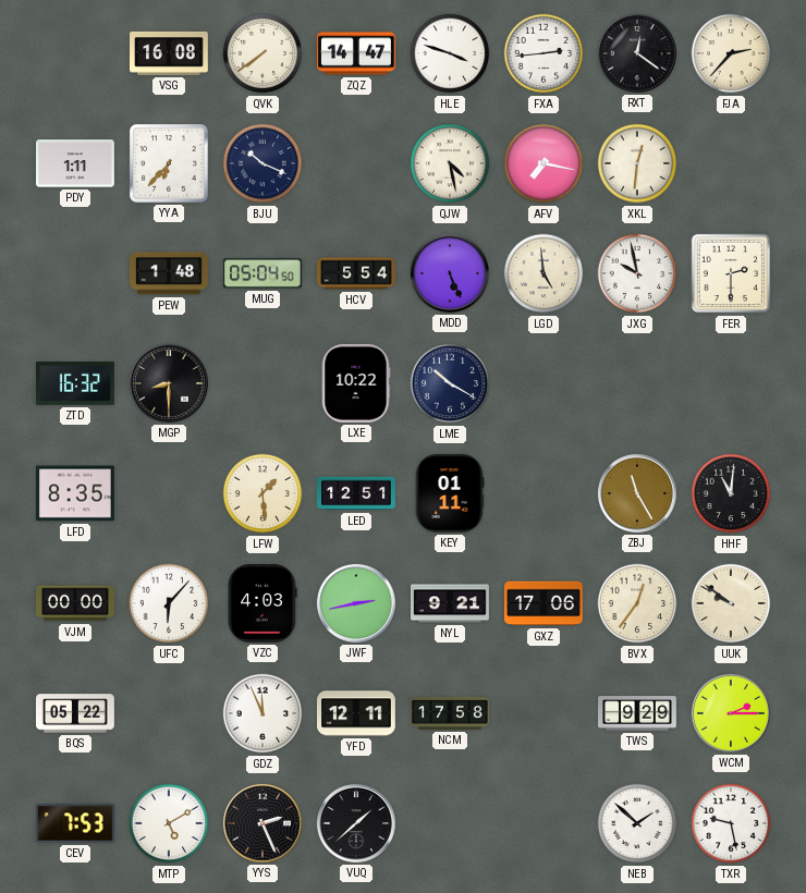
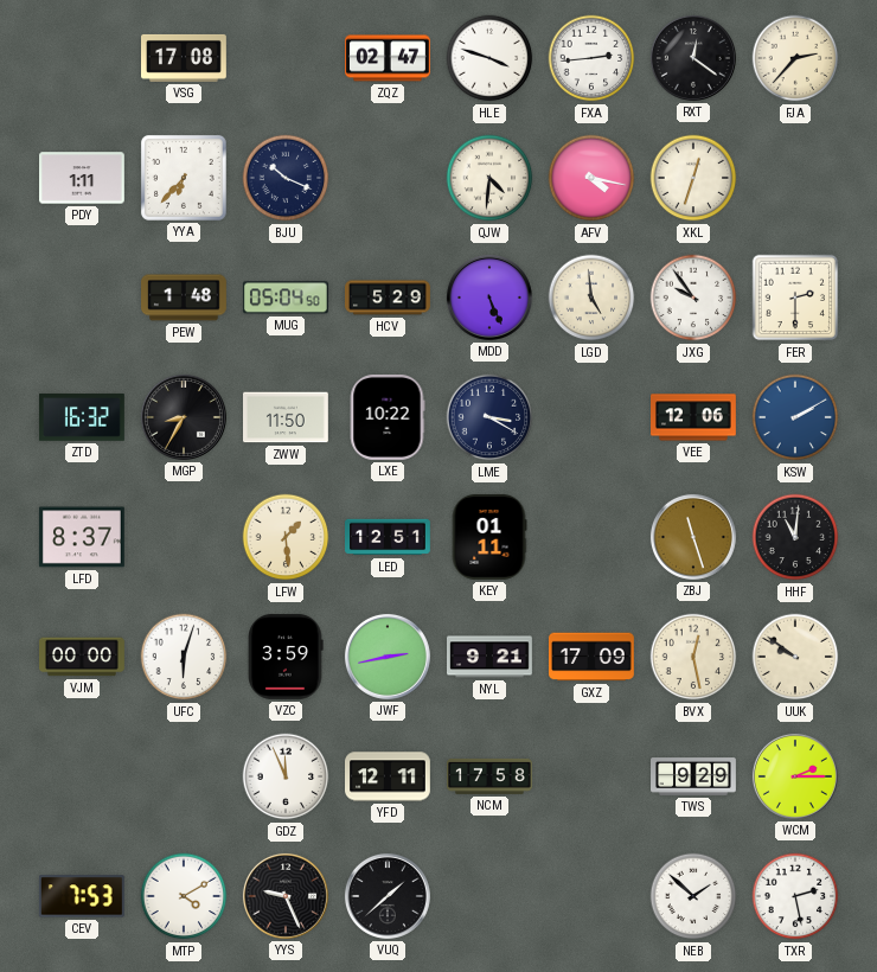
VSG: 16:08 -> 17:08 (185, 58)
QVK: 7:39 -> none (262, 53)
ZQZ: 14:47 -> 02:47 (389, 58)
QJW: 4:28 -> 4:31 (489, 178)
AFV: 7:17 -> 4:17 (591, 178)
XKL: 12:31 -> 12:33 (693, 178)
HCV: 5:54 -> 5:29 (389, 298)
JXG: 9:58 -> 9:54 (693, 298)
MGP: 8:30 -> 8:35 (184, 417)
ZWW: none -> 11:50 (287, 417)
LME: 10:20 -> 3:20 (489, 417)
VEE: none -> 12:06 (694, 417)
KSW: none -> 2:10 (795, 417)
LFD: 8:35 -> 8:37 (82, 537)
ZBJ: 11:25 -> 11:27 (693, 537)
UFC: 6:07 -> 6:03 (184, 657)
VZC: 4:03 -> 3:59 (286, 657)
GXZ: 17:06 -> 17:09 (593, 657)
BVX: 12:36 -> 12:28 (693, 657)
BQS: 05:22 -> none (76, 713)
MTP: 5:10 -> 4:10 (184, 896)
YYS: 2:26 -> 9:26 (286, 896)
TXR: 9:28 -> 2:28 (795, 896)
